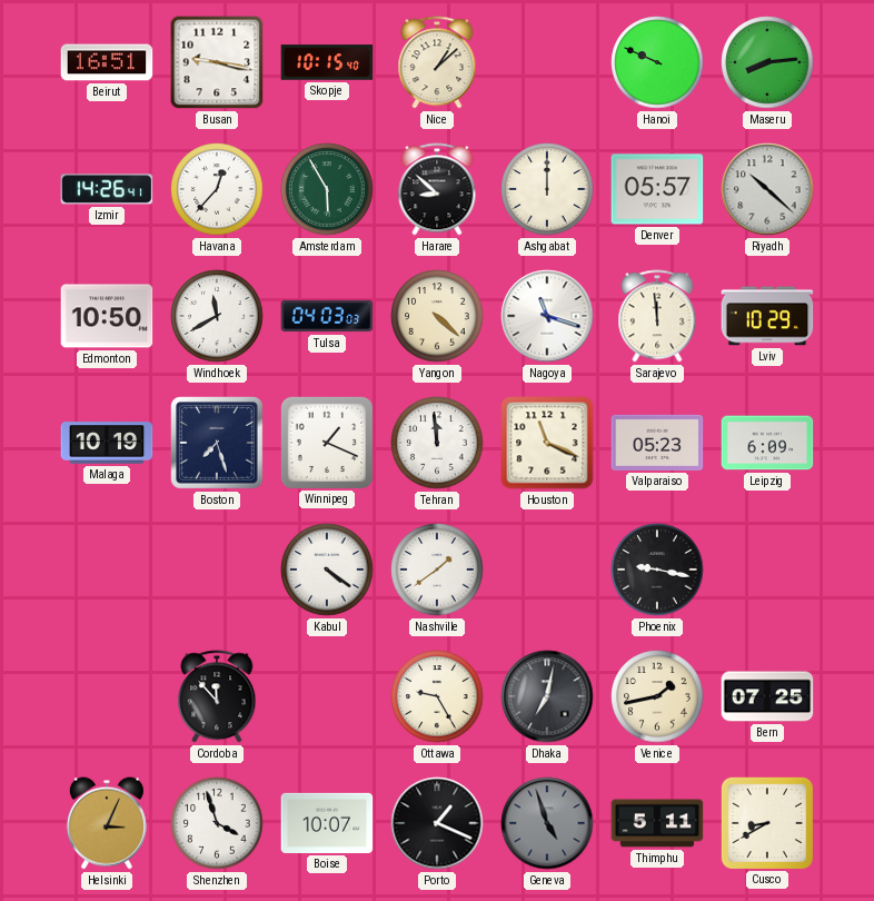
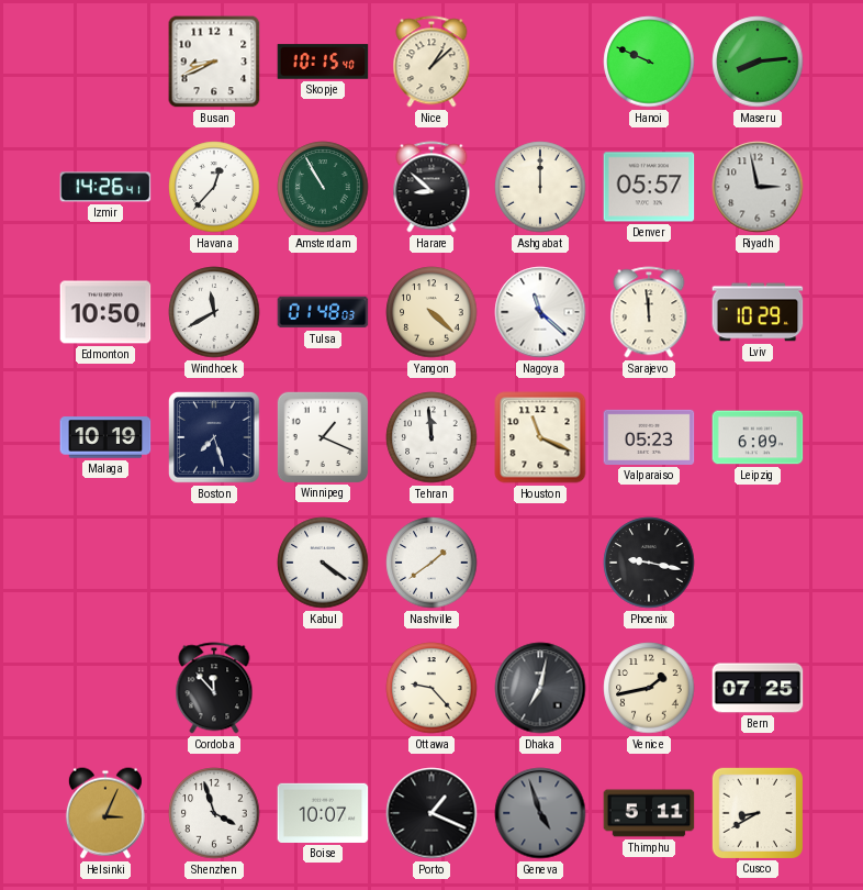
Beirut: 16:51 -> none (107, 62)
Busan: 9:17 -> 8:41 (214, 62)
Amsterdam: 5:55 -> 10:55 (323, 187)
Riyadh: 10:22 -> 2:58 (758, 187)
Tulsa: 04:03 -> 01:48 (323, 312)
Nagoya: 11:18 -> 11:22 (540, 312)
Ottawa: 9:25 -> 9:23 (431, 688)
